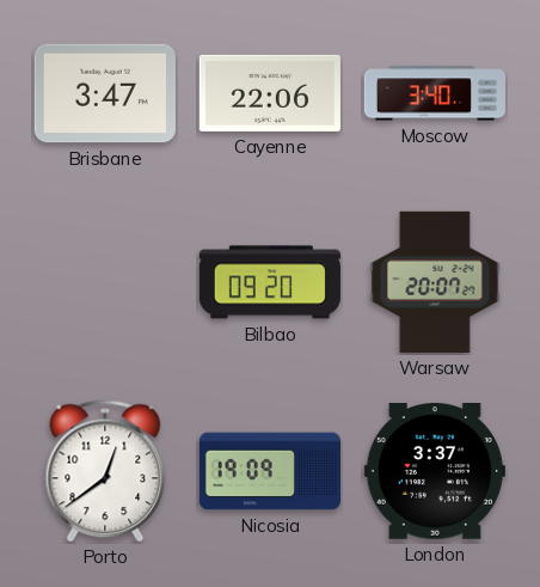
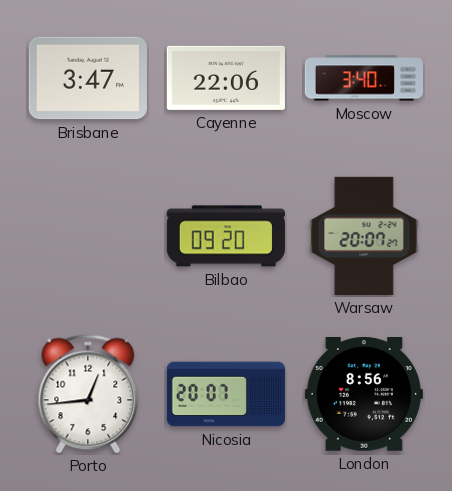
Porto: 12:39 -> 12:44 (88, 394)
Nicosia: 19:09 -> 20:07 (225, 394)
London: 3:37 -> 8:56 (364, 395)
